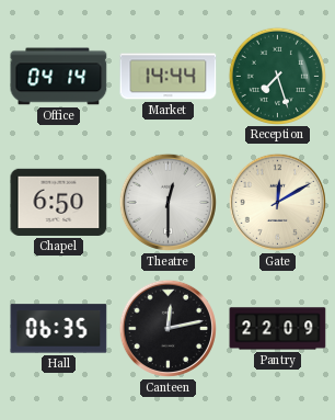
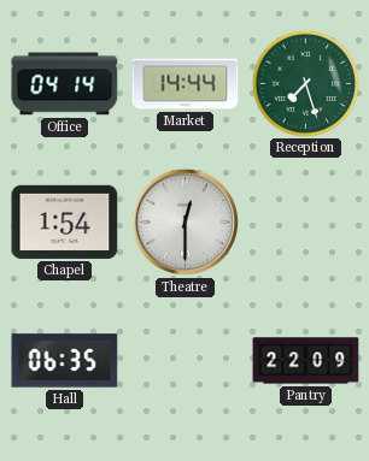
Chapel: 6:50 -> 1:54 (65, 221)
Gate: 12:10 -> none (277, 202)
Canteen: 12:13 -> none (168, 328)
